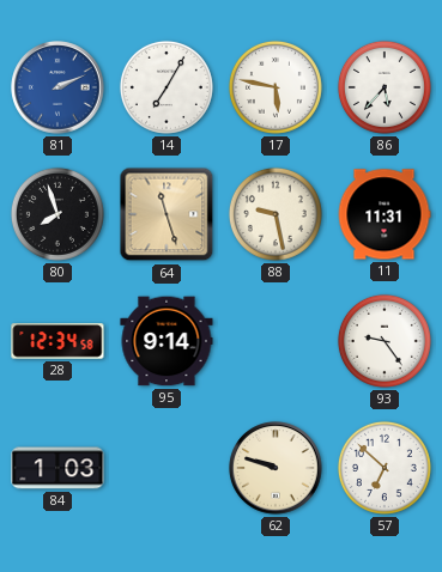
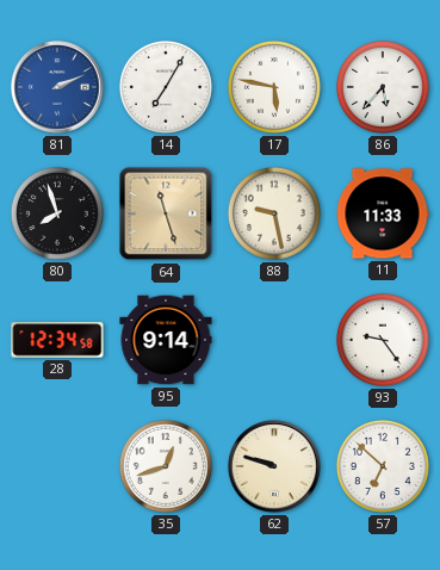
11: 11:31 -> 11:33 (383, 213)
84: 1:03 -> none (57, 468)
35: none -> 12:42 (166, 466)
